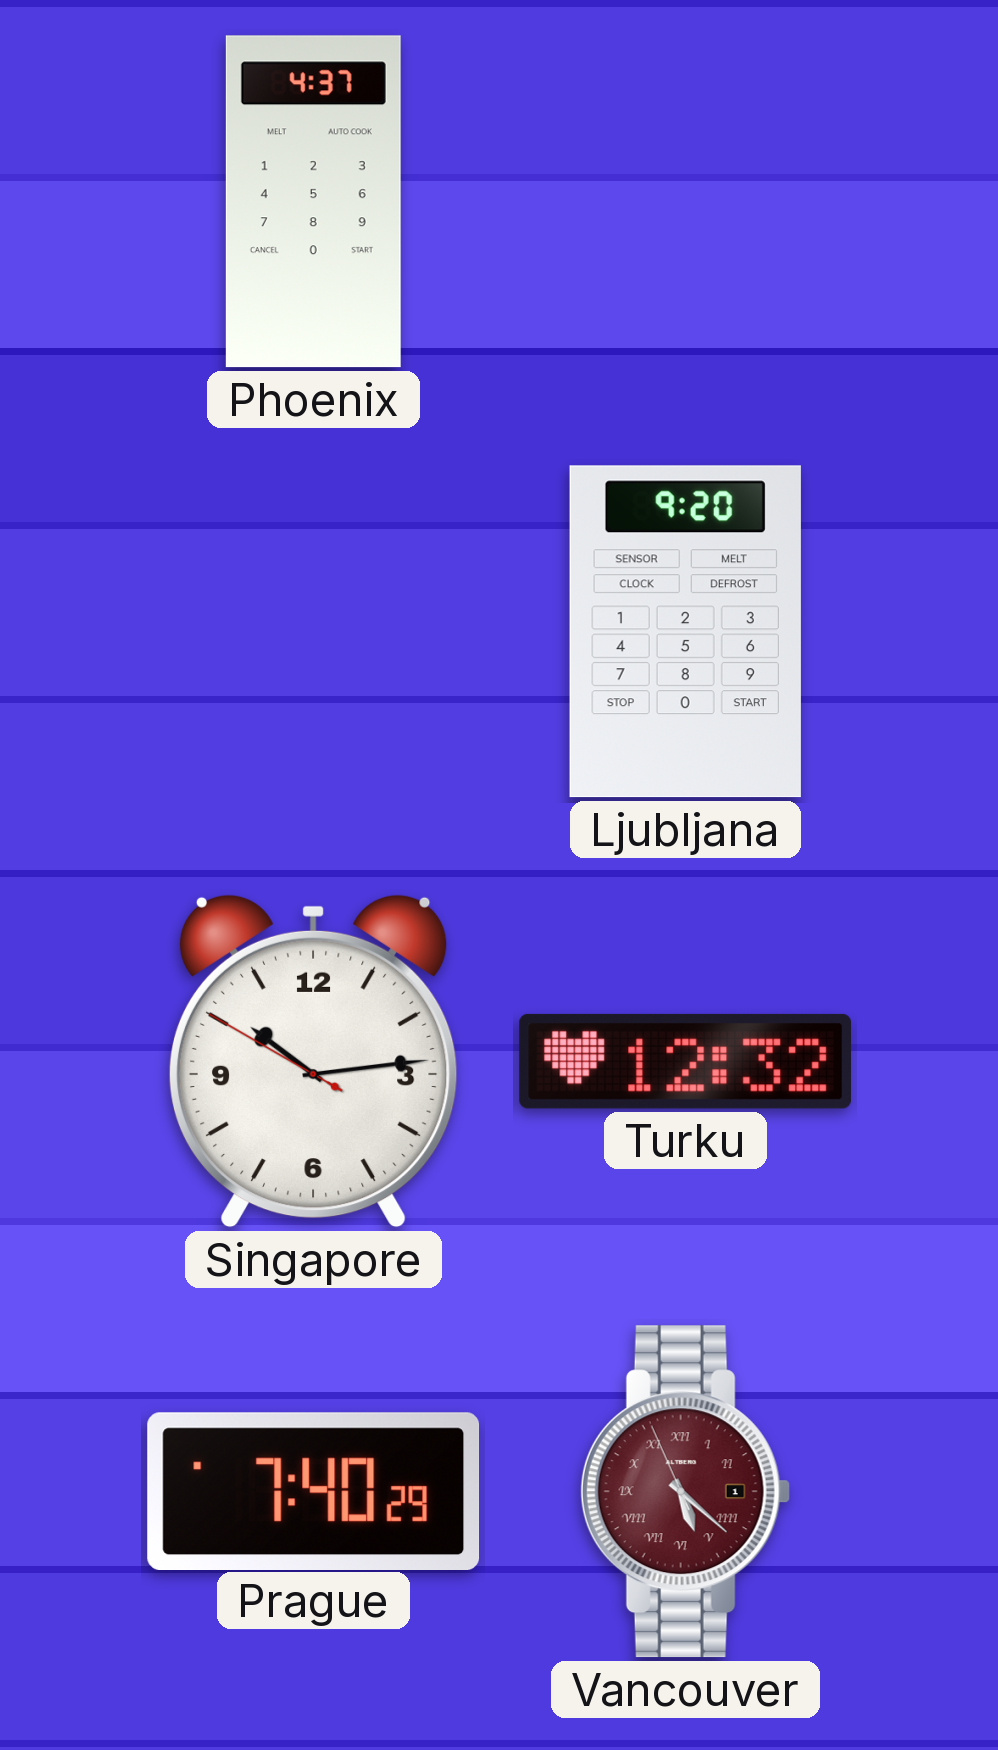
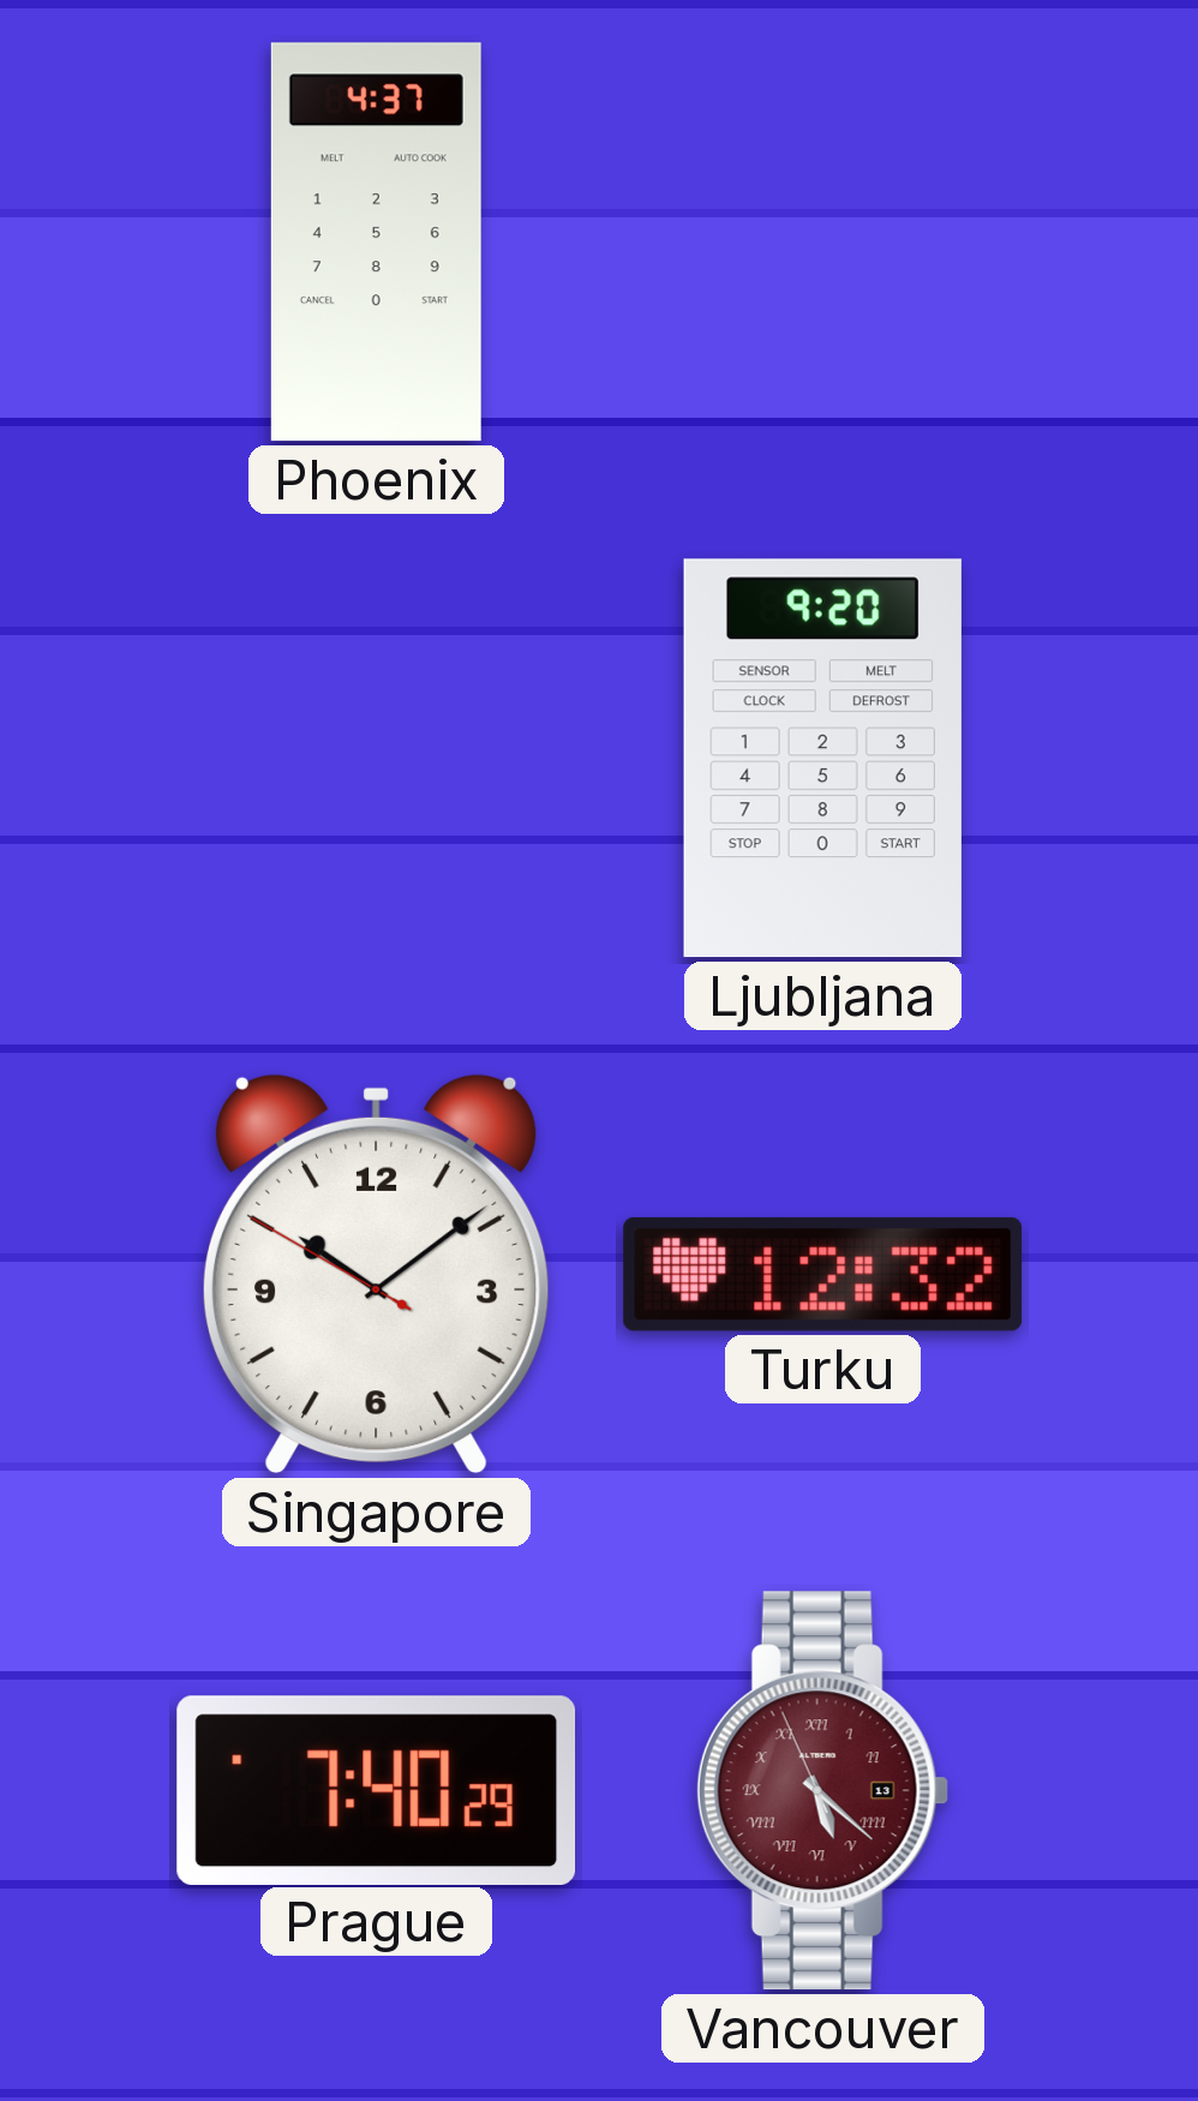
Singapore: 10:13 -> 10:08 (376, 1274)
Vancouver date: 1 -> 13 (822, 1791)
